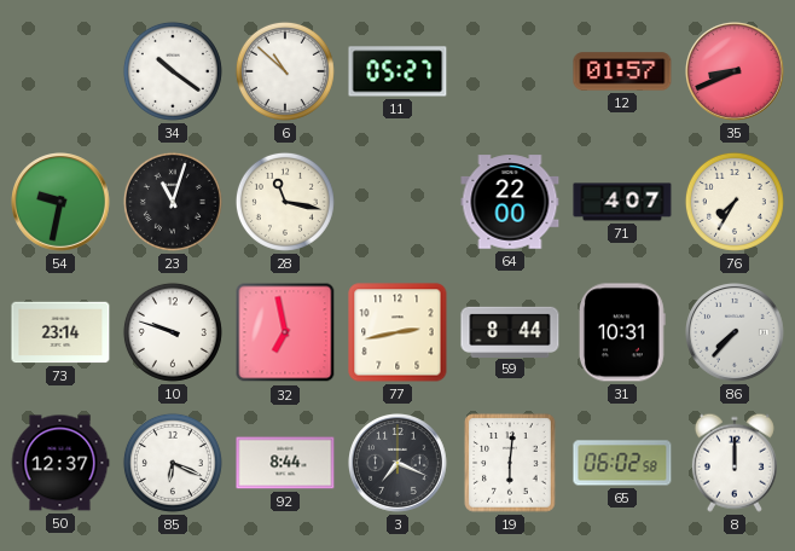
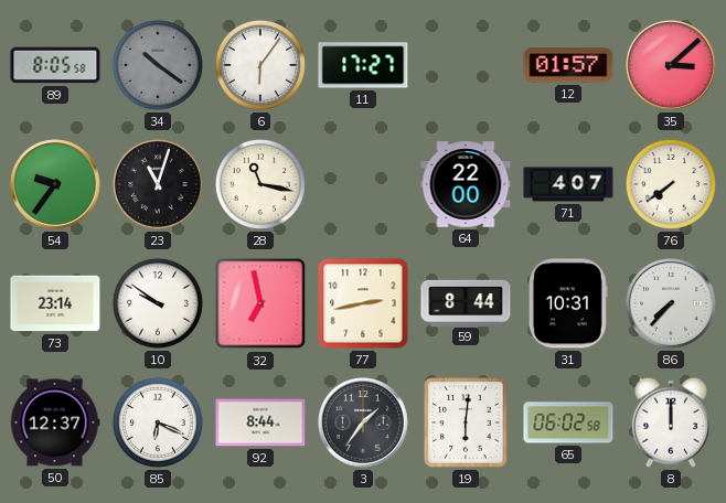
89: none -> 8:05 (55, 65)
34 dial: white -> grey (158, 65)
6: 10:52 -> 6:06 (260, 65)
11: 05:27 -> 17:27 (363, 65)
35: 8:41 -> 3:08 (672, 66)
54: 9:32 -> 9:36 (56, 185)
76: 7:35 -> 7:39 (671, 184)
10: 9:48 -> 9:51 (158, 303)
3: 7:19 -> 1:36 (364, 424)
